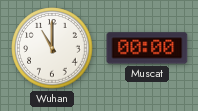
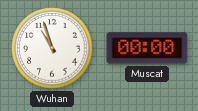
Wuhan: 11:00 -> 10:57 (52, 48)
